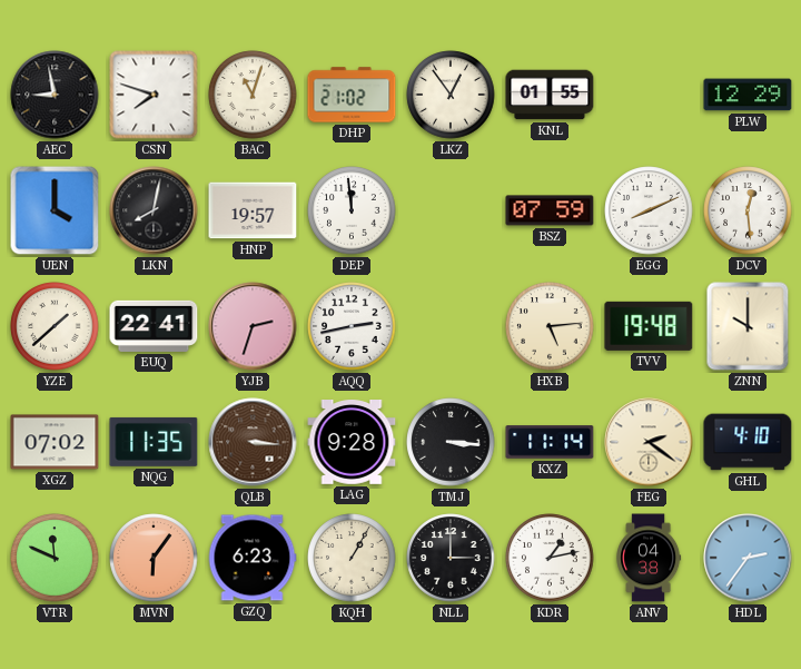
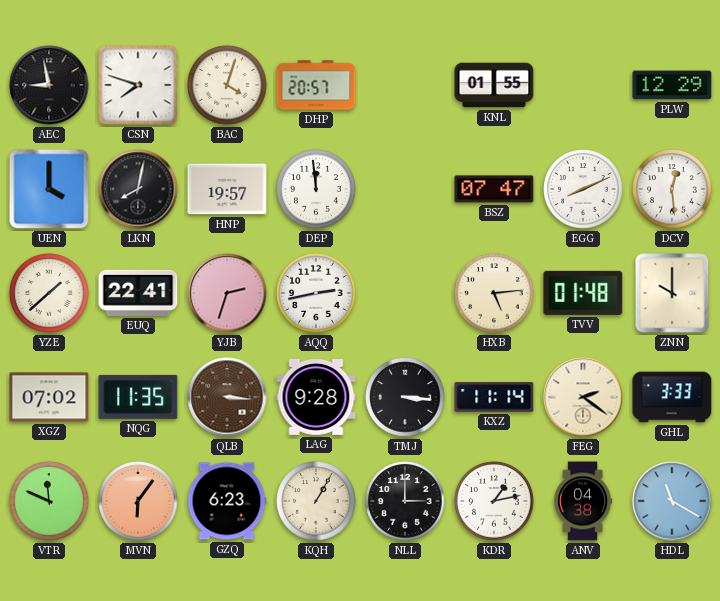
BAC: 11:03 -> 4:03 (227, 85)
DHP: 21:02 -> 20:57 (316, 85)
LKZ: 12:54 -> none (451, 95)
BSZ: 07:59 -> 07:47 (494, 189)
TVV: 19:48 -> 01:48 (583, 293)
GHL: 4:10 -> 3:33 (672, 397)
HDL: 2:36 -> 11:20 (672, 501)
